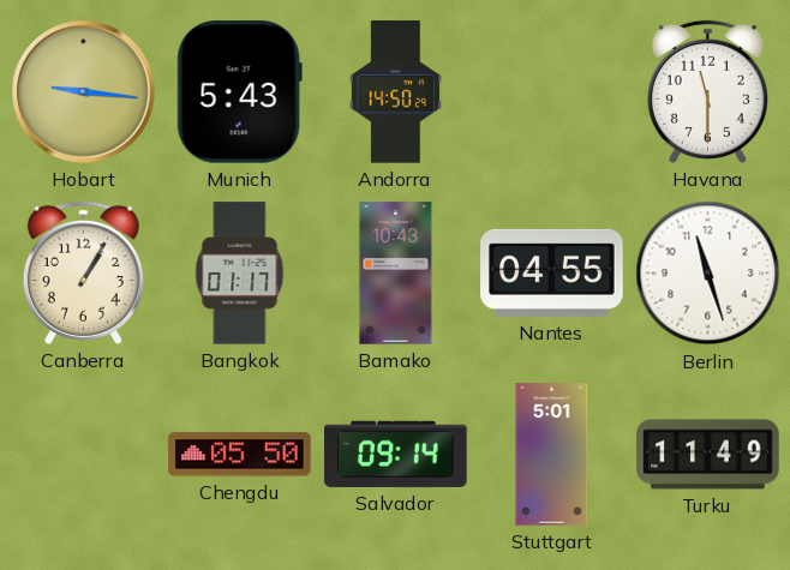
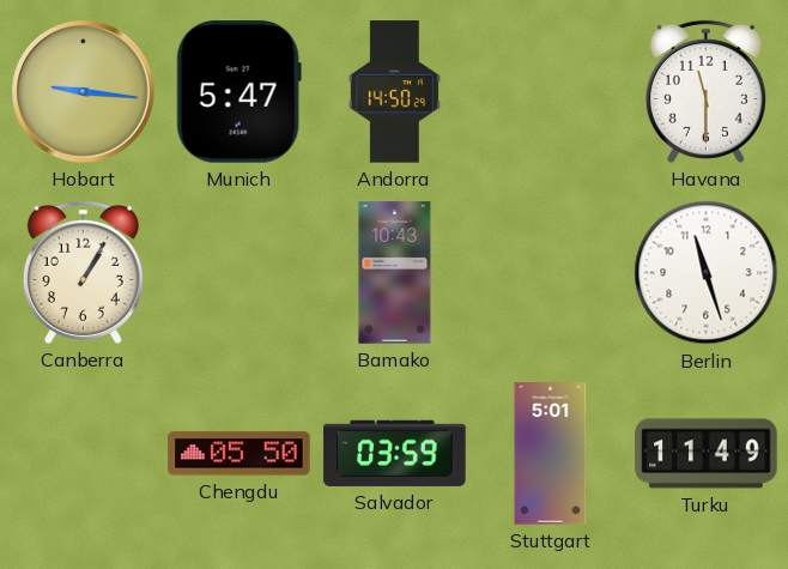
Munich: 5:43 -> 5:47 (238, 92)
Bangkok: 01:17 -> none (240, 274)
Nantes: 04:55 -> none (552, 272)
Salvador: 09:14 -> 03:59 (395, 453)
